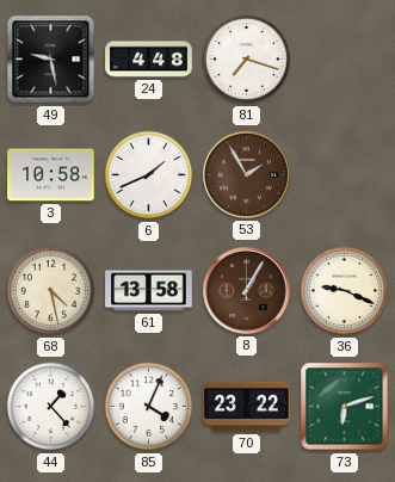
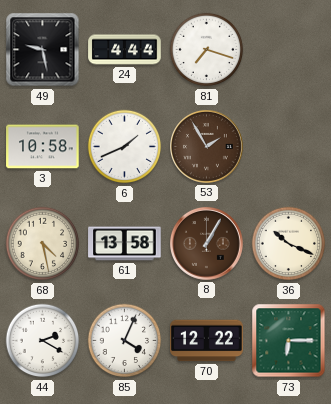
24: 4:48 -> 4:44 (125, 50)
36: 9:19 -> 10:19 (289, 244)
44: 1:23 -> 2:20 (43, 341)
70: 23:22 -> 12:22 (207, 341)
73: 6:12 -> 6:15 (289, 341)
